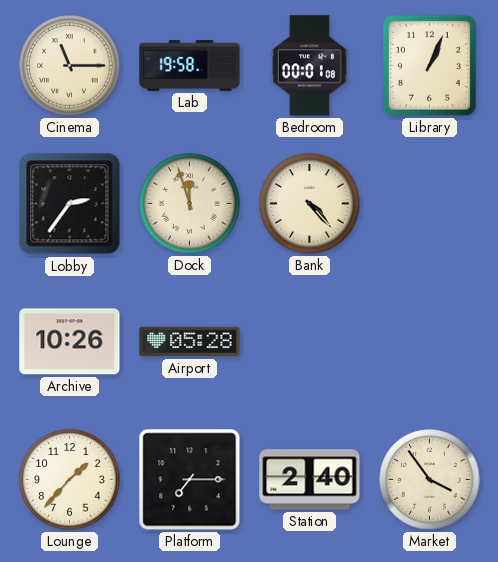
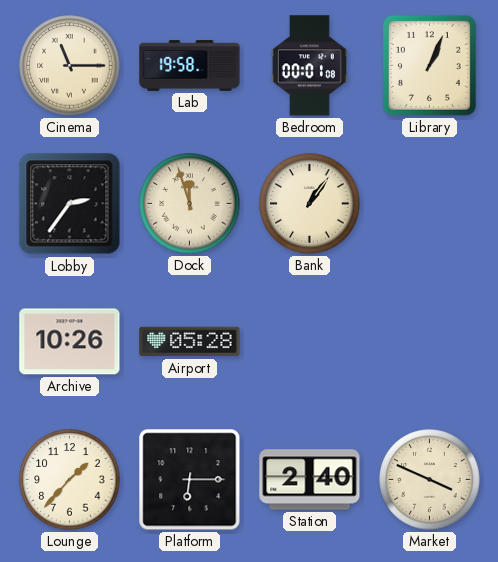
Bank: 4:23 -> 1:06 (310, 204)
Platform: 7:15 -> 6:15 (190, 480)
Market: 3:54 -> 3:49 (430, 480)
